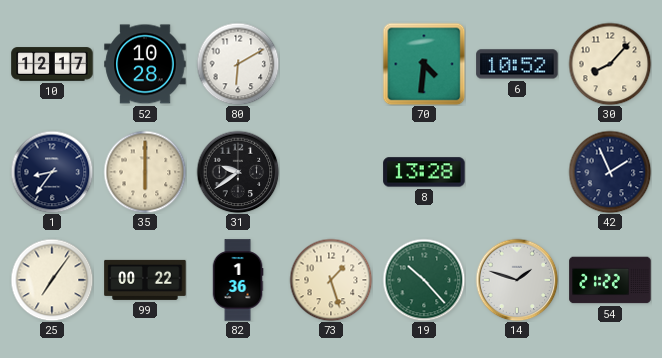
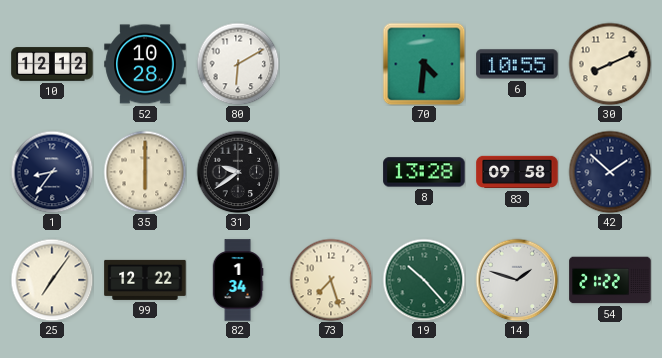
10: 12:17 -> 12:12 (52, 64)
6: 10:52 -> 10:55 (517, 64)
30: 8:07 -> 8:11 (610, 64)
83: none -> 09:58 (517, 172)
42: 1:56 -> 1:52 (610, 172)
99: 00:22 -> 12:22 (145, 280)
82: 1:36 -> 1:34 (238, 280)
73: 1:27 -> 7:27 (331, 280)
